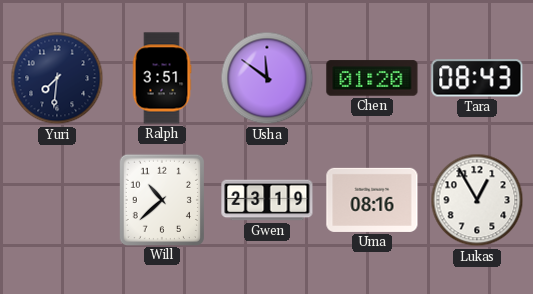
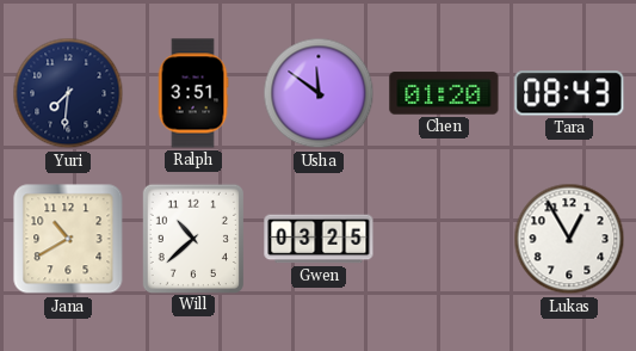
Jana: none -> 10:40 (68, 239)
Gwen: 23:19 -> 03:25 (319, 239)
Uma: 08:16 -> none (372, 200)
